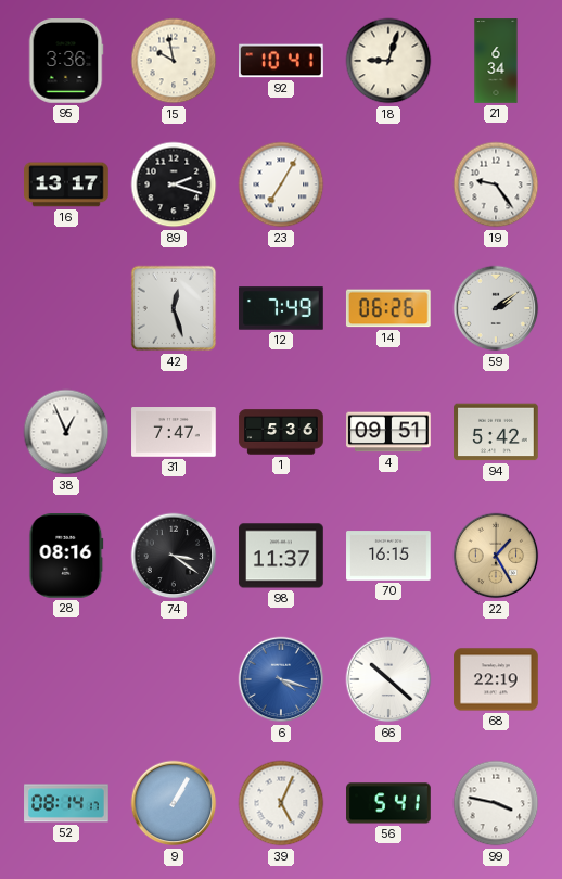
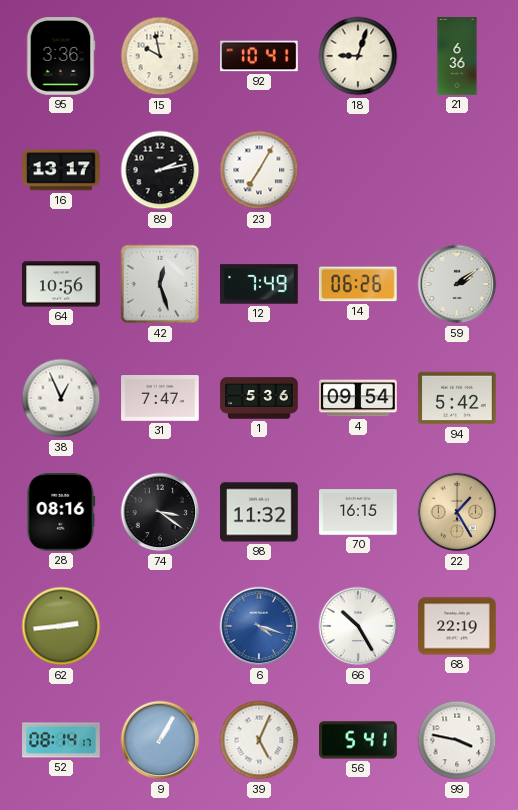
21: 6:34 -> 6:36 (457, 56)
89: 2:18 -> 2:13 (160, 170)
19: 9:24 -> none (496, 184)
64: none -> 10:56 (61, 284)
4: 09:51 -> 09:54 (358, 398)
98: 11:37 -> 11:32 (259, 512)
62: none -> 2:44 (61, 626)
66: 10:22 -> 10:25 (358, 626)
